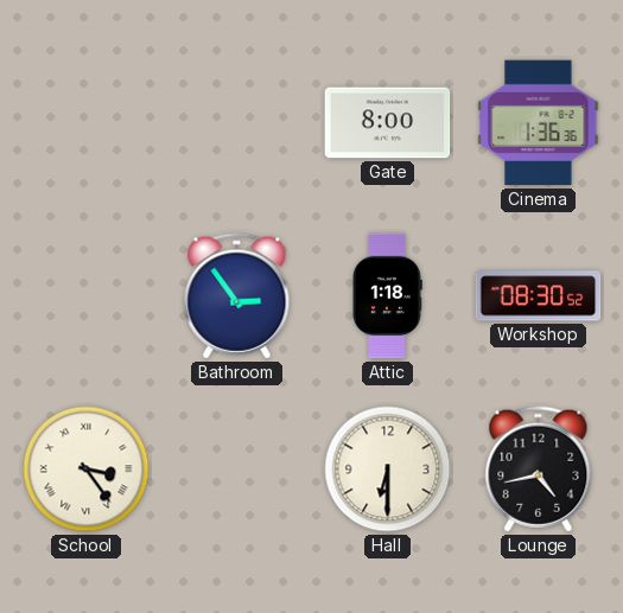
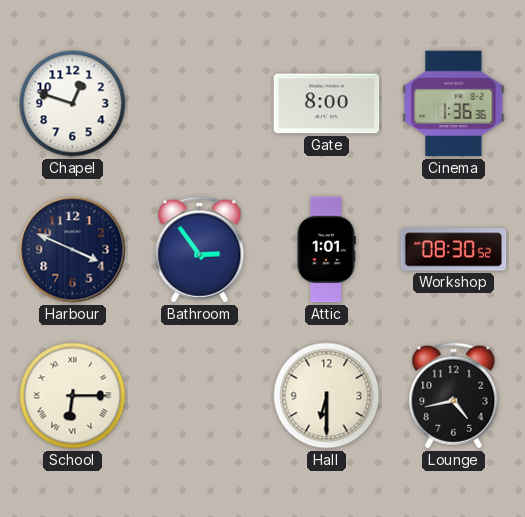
Chapel: none -> 12:48 (73, 104)
Harbour: none -> 3:49 (73, 250)
Attic: 1:18 -> 1:01 (326, 250)
School: 3:24 -> 6:15 (73, 396)
